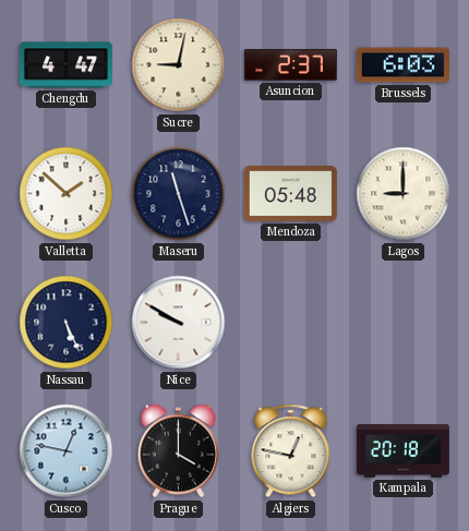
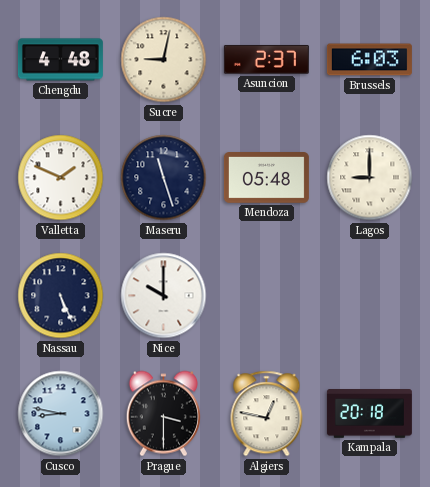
Chengdu: 4:47 -> 4:48 (60, 60)
Valletta: 1:52 -> 1:49 (61, 178)
Nice: 9:50 -> 10:00 (164, 296)
Cusco: 12:47 -> 8:47 (61, 414)
Prague: 4:00 -> 3:30 (163, 414)
